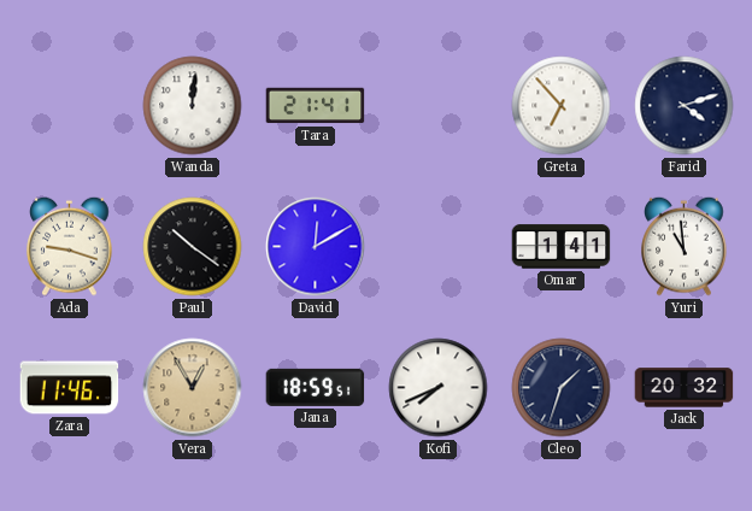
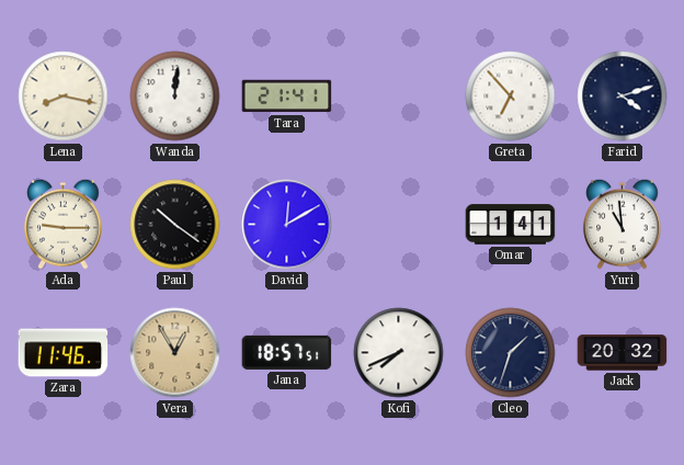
Lena: none -> 8:17 (64, 97)
Ada: 9:18 -> 9:15 (64, 224)
Jana: 18:59 -> 18:57 (287, 352)
